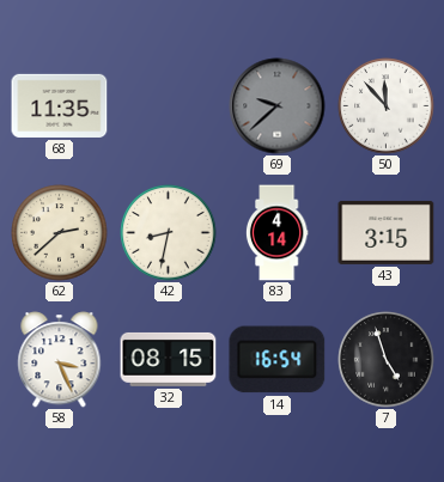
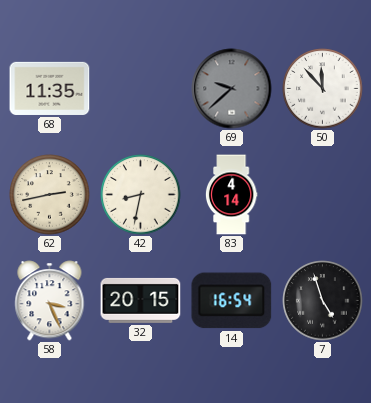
62: 2:38 -> 2:43 (50, 195)
43: 3:15 -> none (387, 232)
32: 08:15 -> 20:15 (141, 300)
